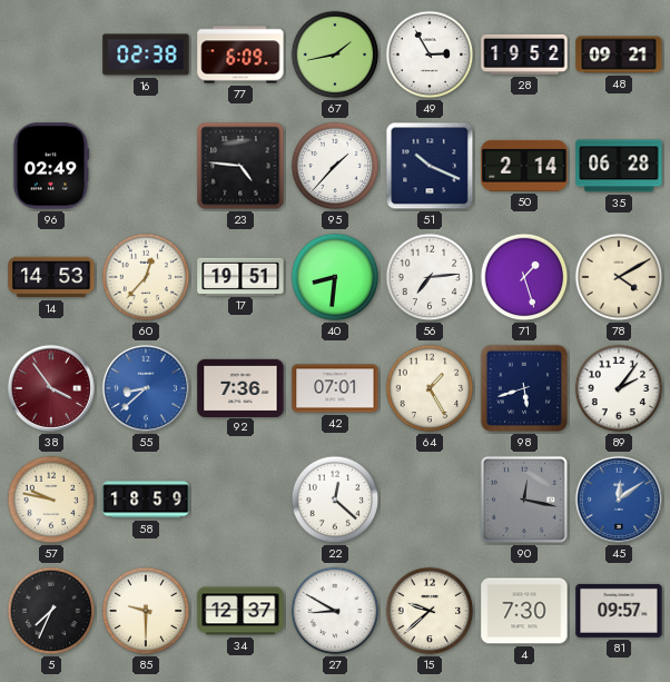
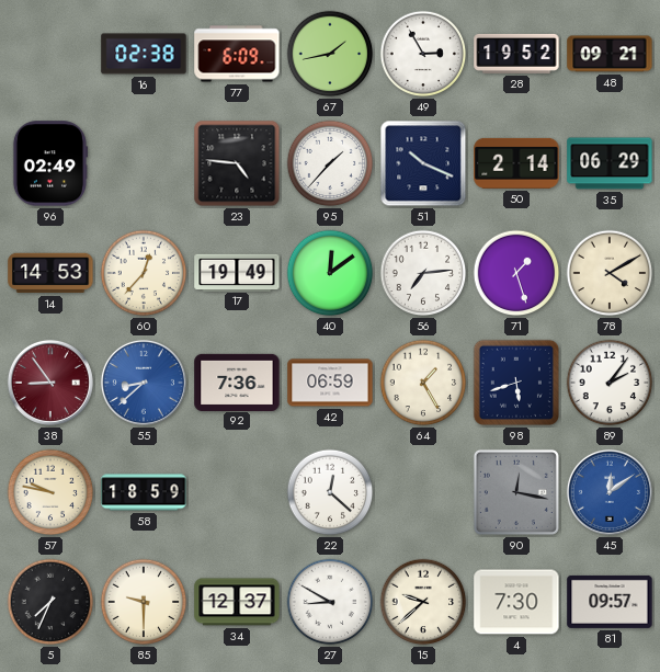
35: 06:28 -> 06:29 (610, 163)
17: 19:51 -> 19:49 (237, 272)
40: 8:31 -> 12:09 (330, 273)
38: 3:54 -> 8:54 (50, 383)
42: 07:01 -> 06:59 (330, 383)
